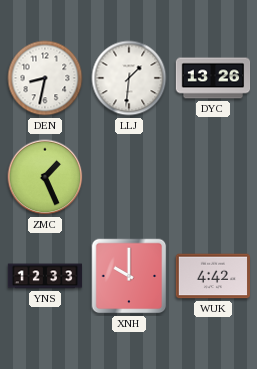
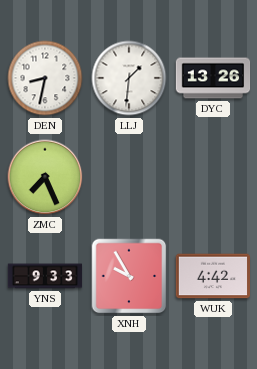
ZMC: 1:26 -> 7:26 (45, 177)
YNS: 12:33 -> 9:33 (45, 276)
XNH: 10:00 -> 9:55 (129, 276)
